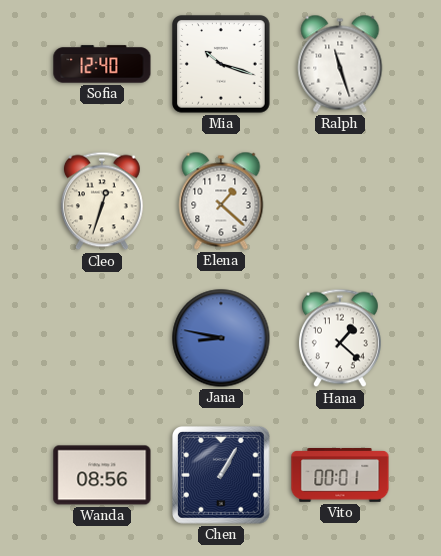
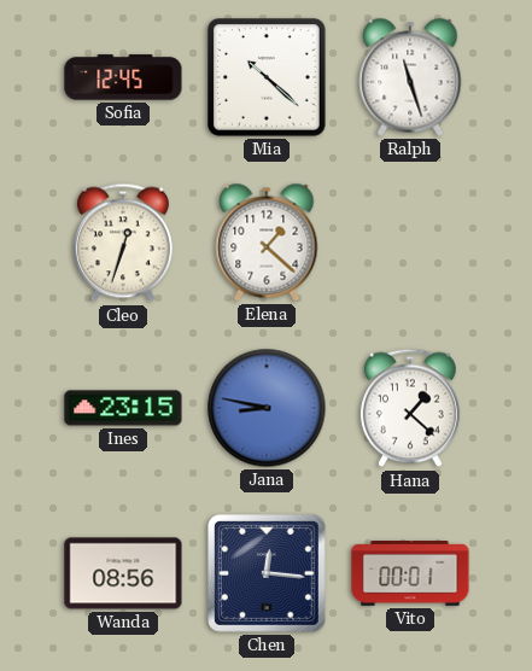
Sofia: 12:40 -> 12:45 (123, 77)
Mia: 10:18 -> 10:22 (267, 77)
Ines: none -> 23:15 (123, 408)
Chen: 1:05 -> 12:16 (268, 574)
